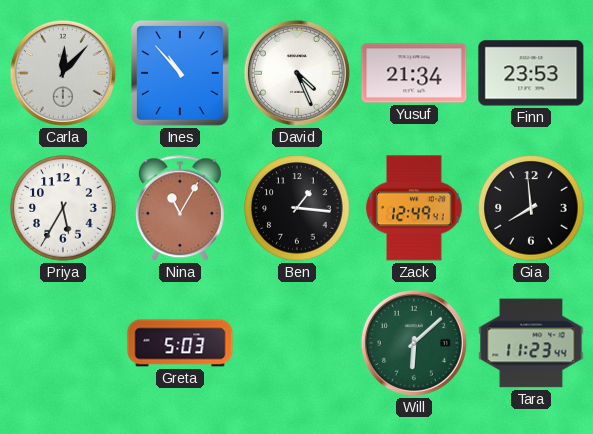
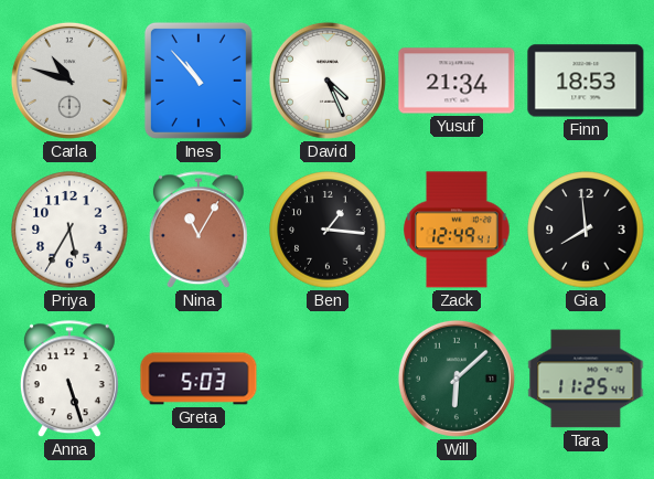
Carla: 12:07 -> 10:48 (69, 81)
Finn: 23:53 -> 18:53 (586, 81)
Anna: none -> 5:27 (69, 380)
Tara: 11:23 -> 11:25 (586, 379)
